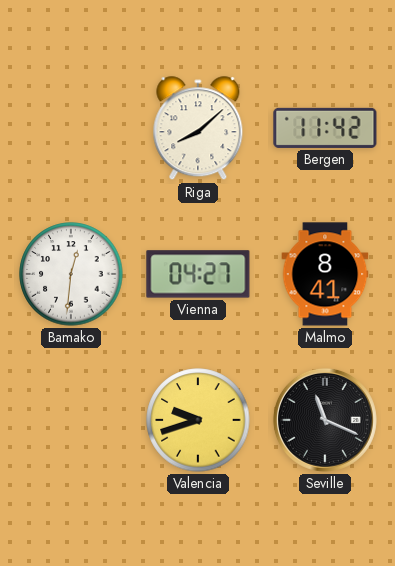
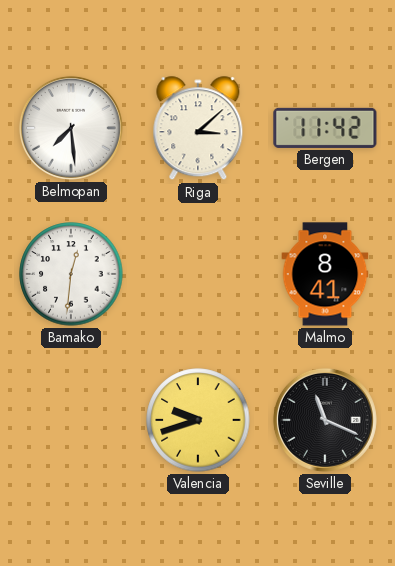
Belmopan: none -> 7:29 (71, 128)
Riga: 8:08 -> 3:08 (198, 129)
Vienna: 04:27 -> none (198, 274)
